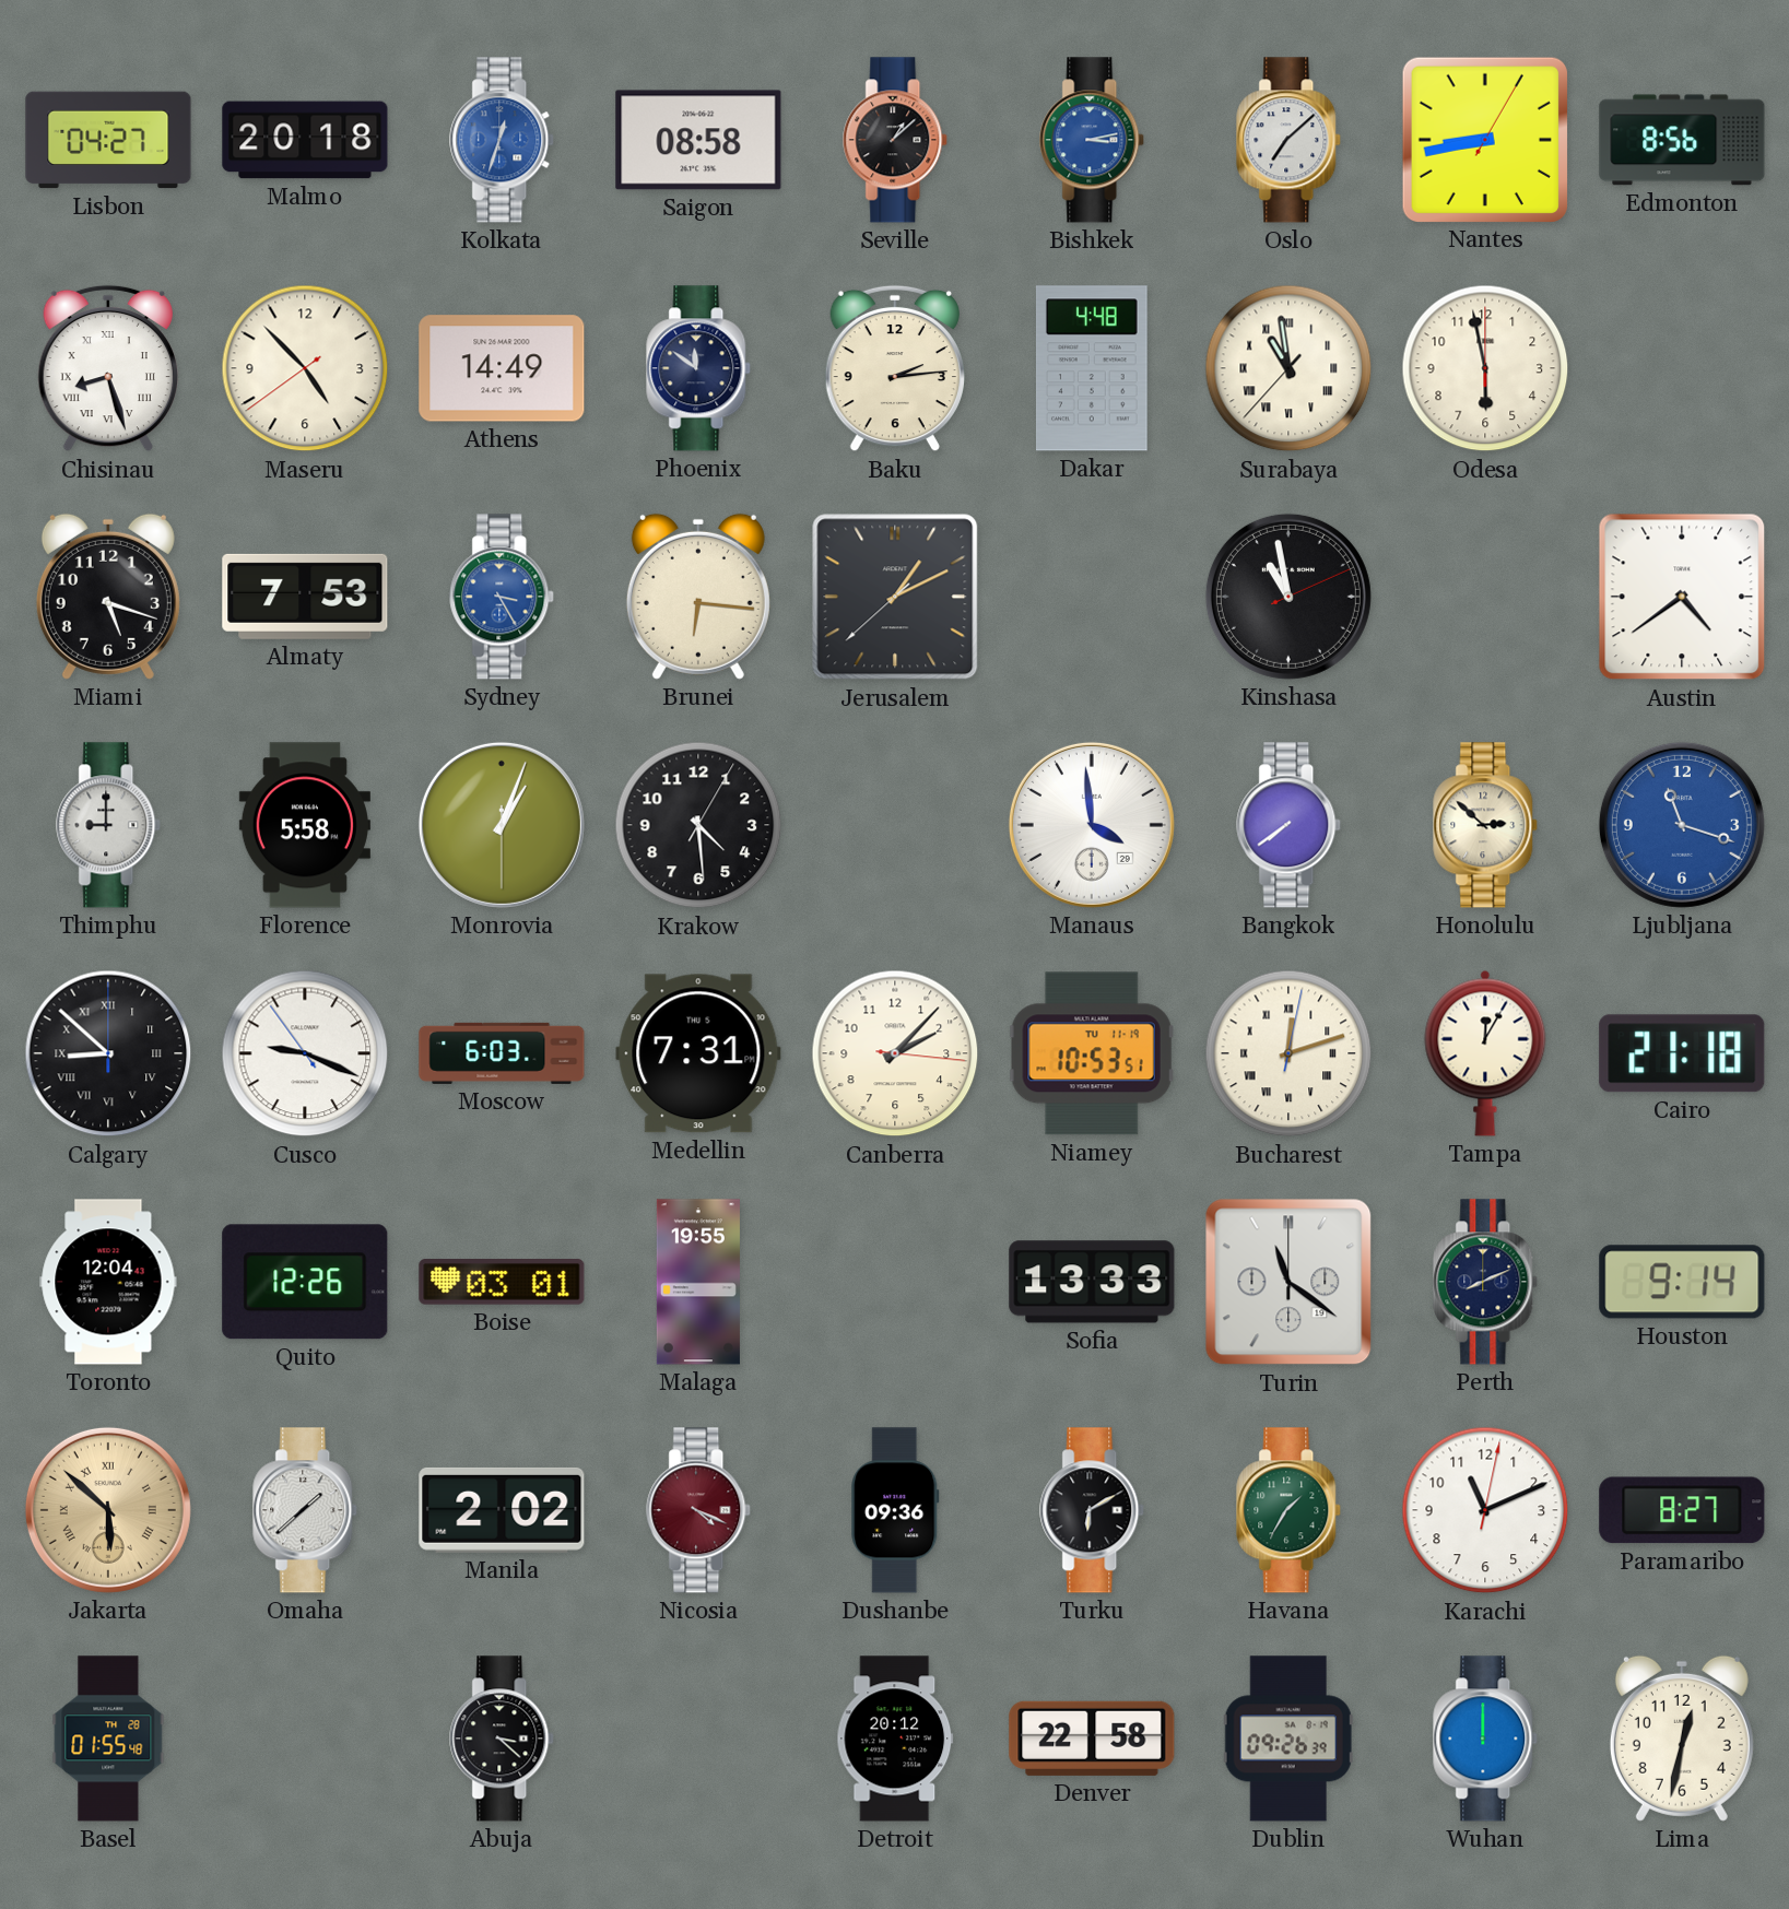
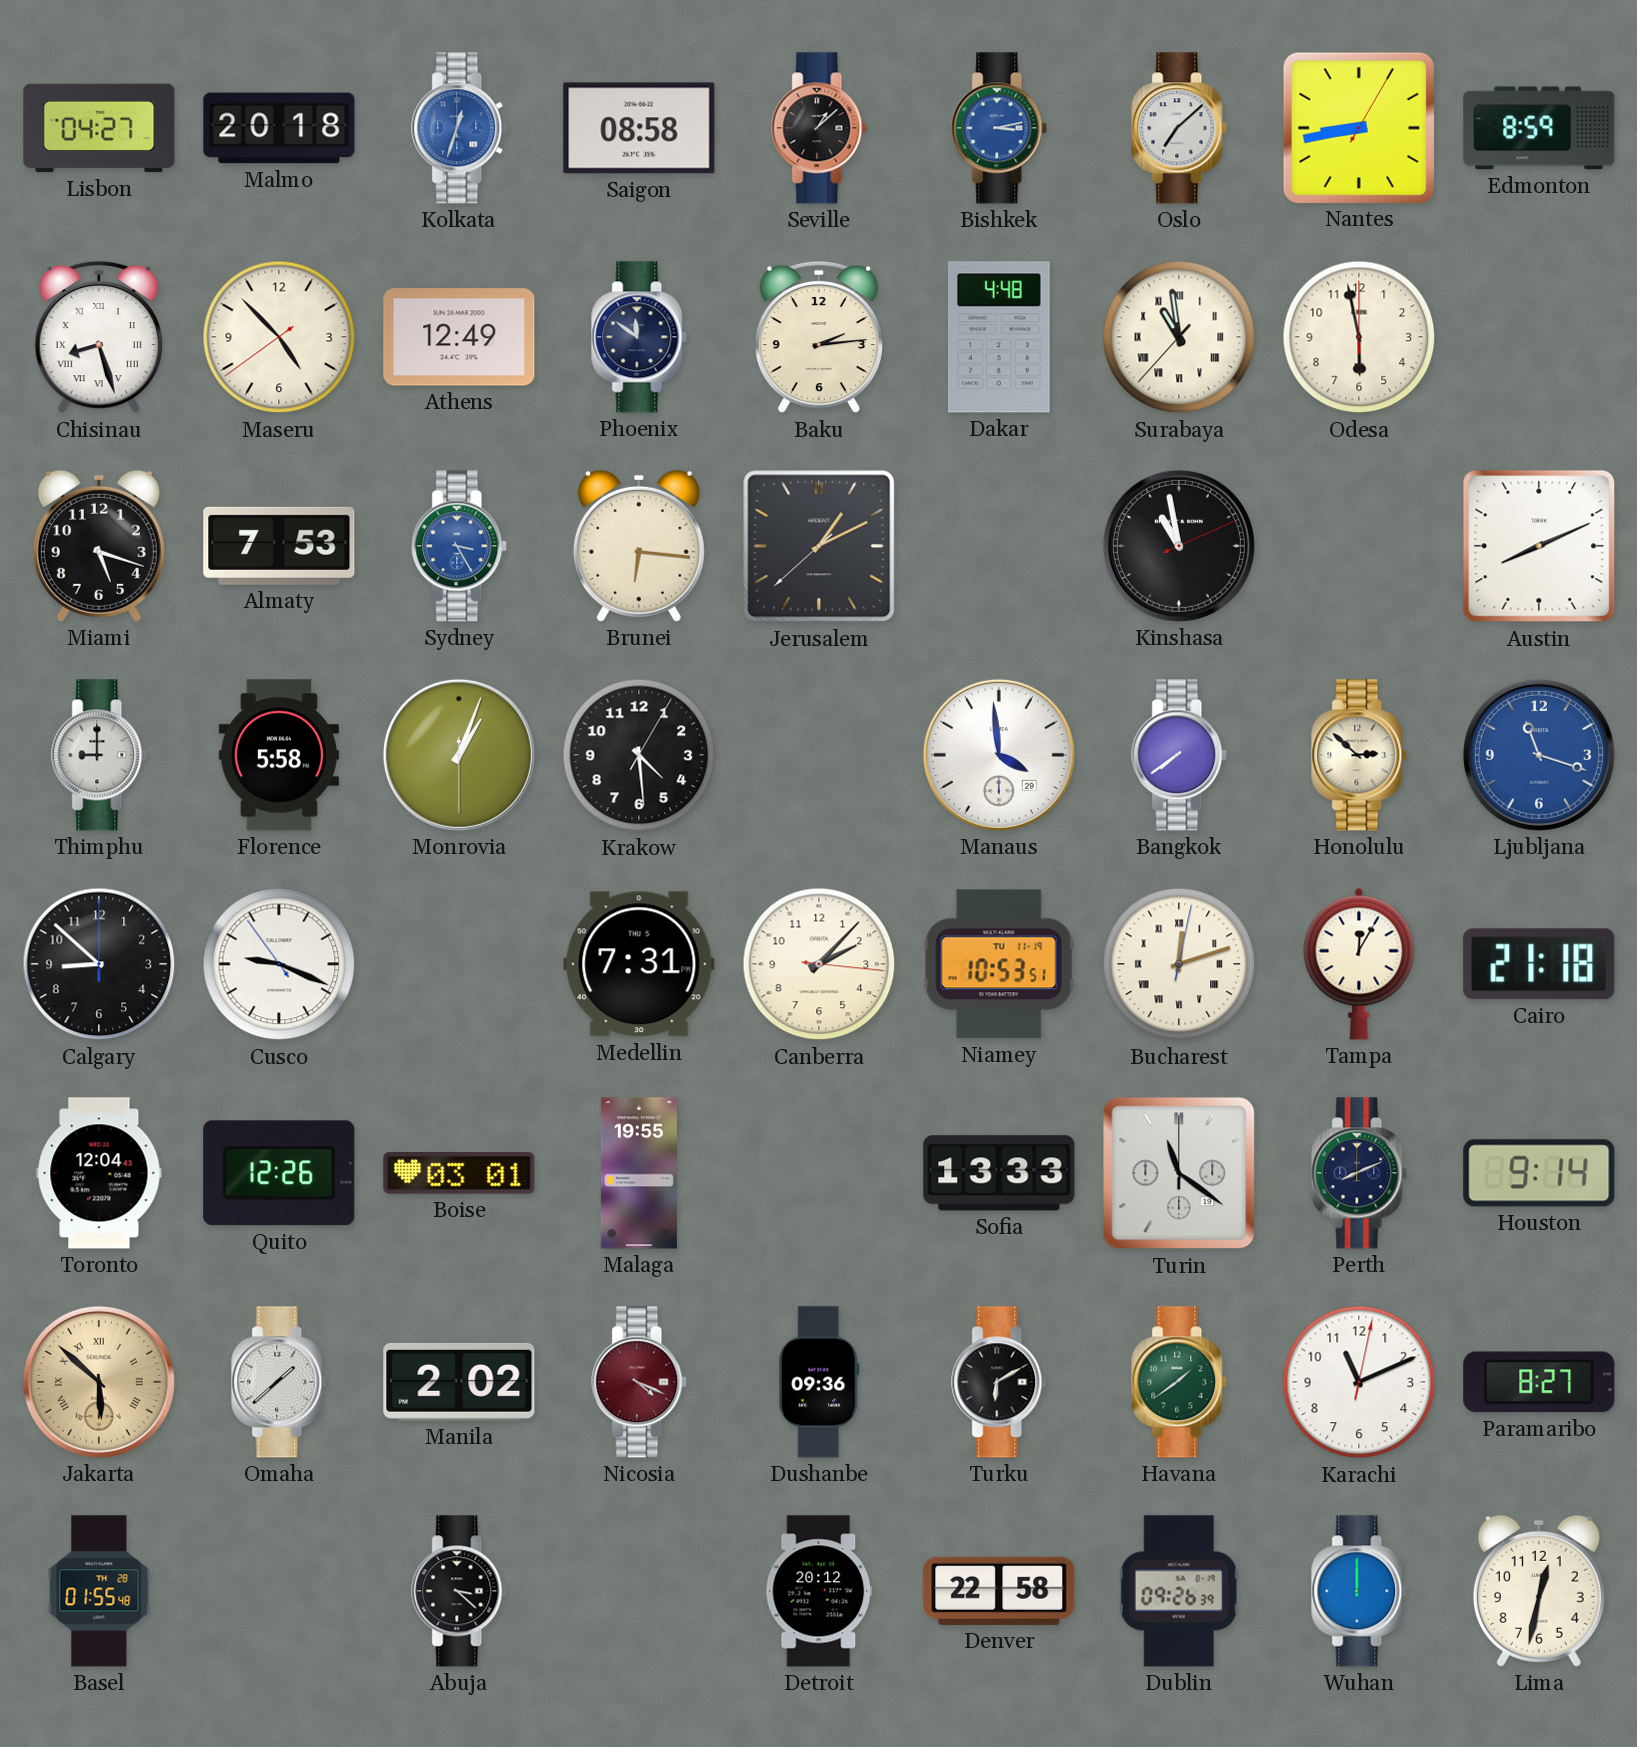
Edmonton: 8:56 -> 8:59 (1539, 128)
Athens: 14:49 -> 12:49 (459, 337)
Austin: 4:39 -> 8:11 (1539, 546)
Calgary numerals: Roman -> Arabic (99, 964)
Moscow: 6:03 -> none (502, 1053)
Havana: 1:35 -> 1:39 (1180, 1382)
